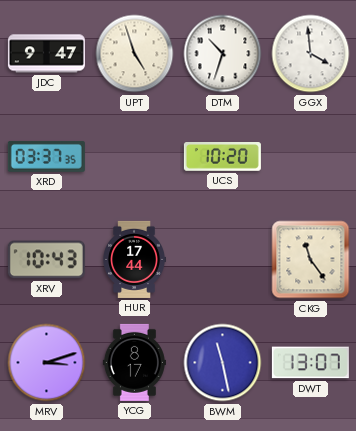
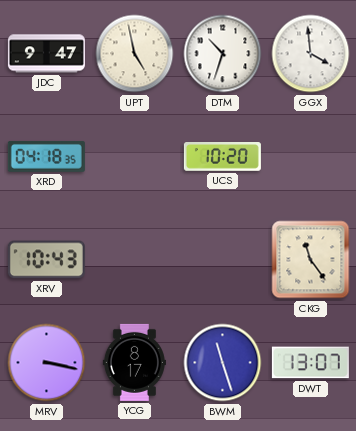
UPT: 4:57 -> 4:58 (135, 54)
XRD: 03:37 -> 04:18 (46, 156)
HUR: 17:44 -> none (134, 259)
MRV: 3:12 -> 3:17 (47, 363)
BWM: 11:28 -> 11:27 (223, 363)
